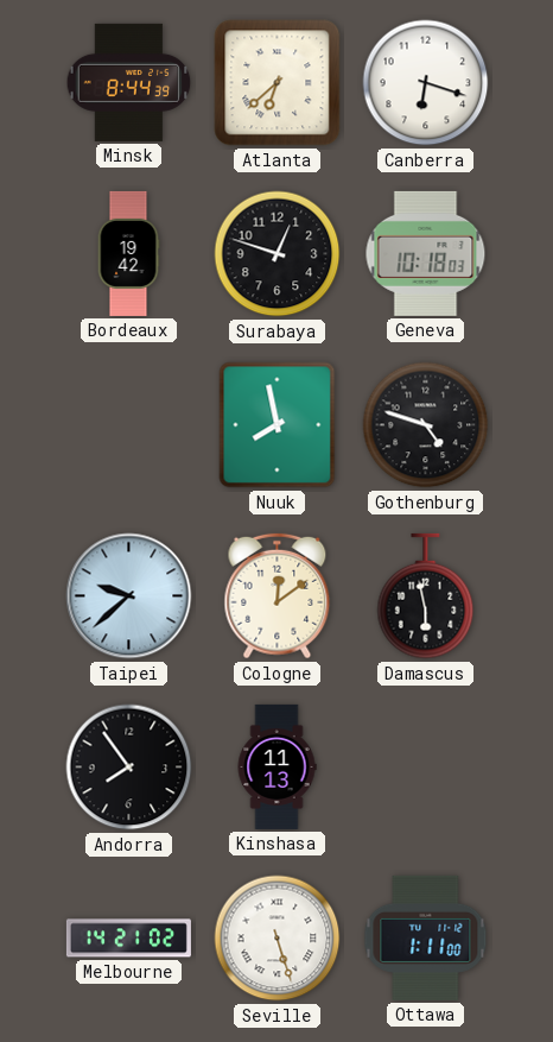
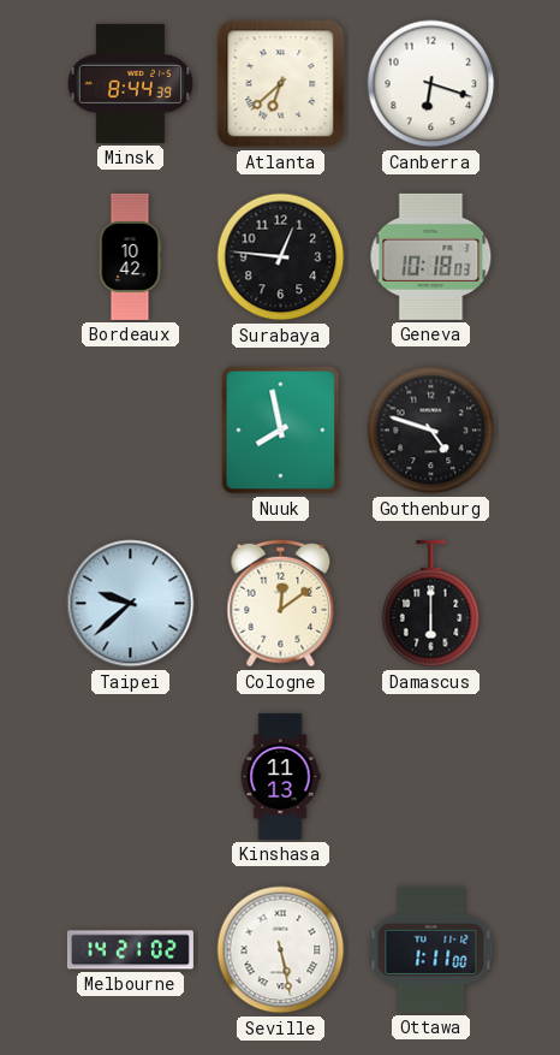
Bordeaux: 19:42 -> 10:42 (130, 256)
Surabaya: 12:48 -> 12:46 (281, 257)
Damascus: 5:58 -> 6:00 (431, 604)
Andorra: 7:54 -> none (129, 768)
Seville: 5:27 -> 5:28 (281, 950)
